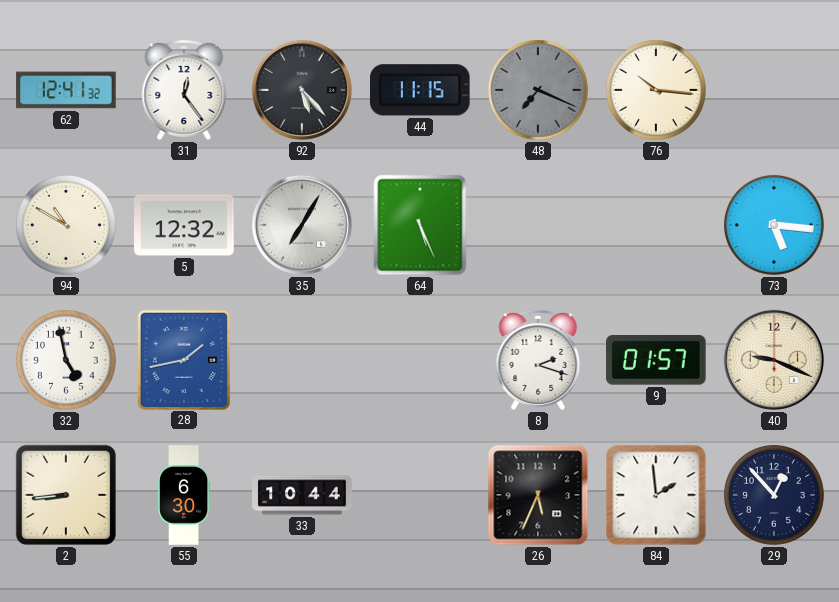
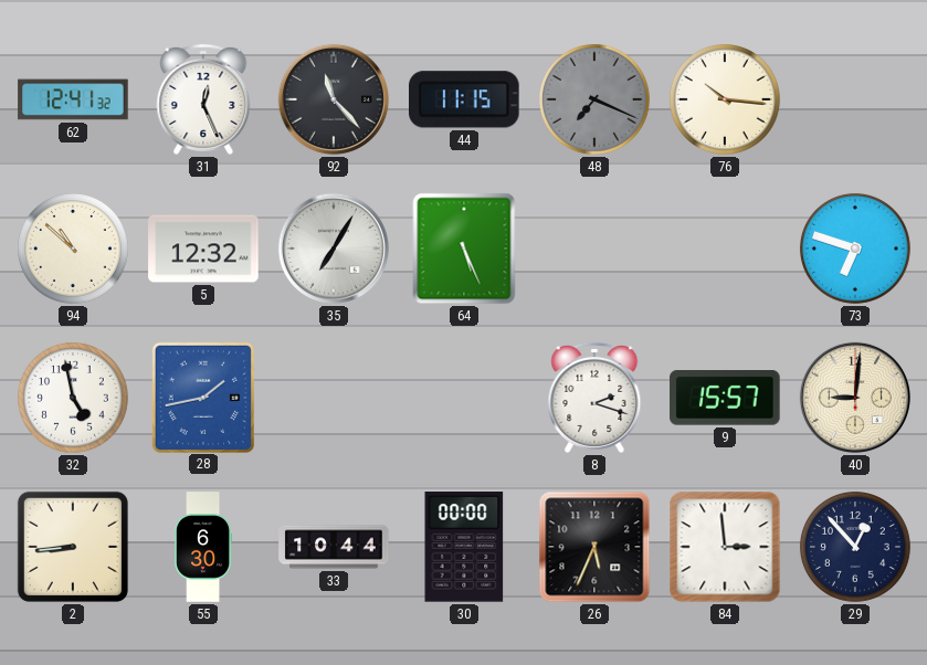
31: 12:24 -> 12:26 (203, 99)
92: 5:23 -> 11:23 (334, 99)
94: 10:50 -> 10:52 (73, 249)
73: 5:16 -> 6:48 (855, 249)
9: 01:57 -> 15:57 (725, 399)
40: 9:19 -> 9:01 (855, 398)
30: none -> 00:00 (464, 548)
84: 1:59 -> 2:59 (725, 547)
